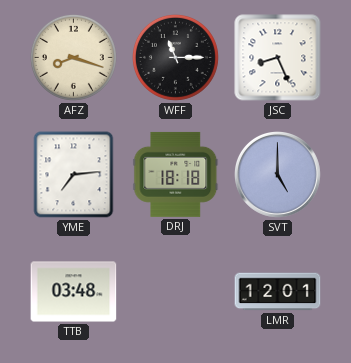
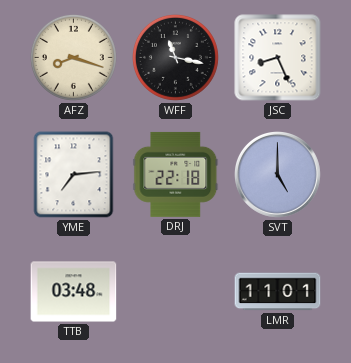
WFF: 11:15 -> 11:17 (175, 57)
DRJ: 18:18 -> 22:18 (176, 174)
LMR: 12:01 -> 11:01 (278, 292)
